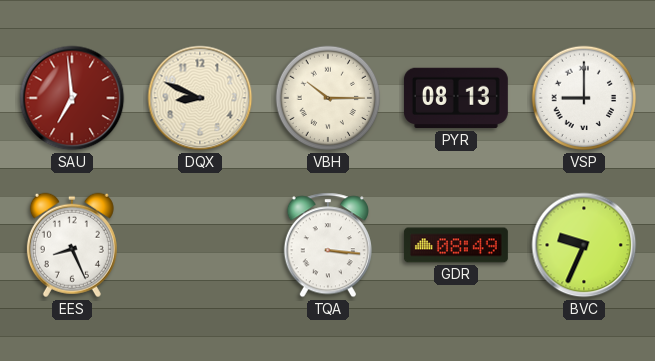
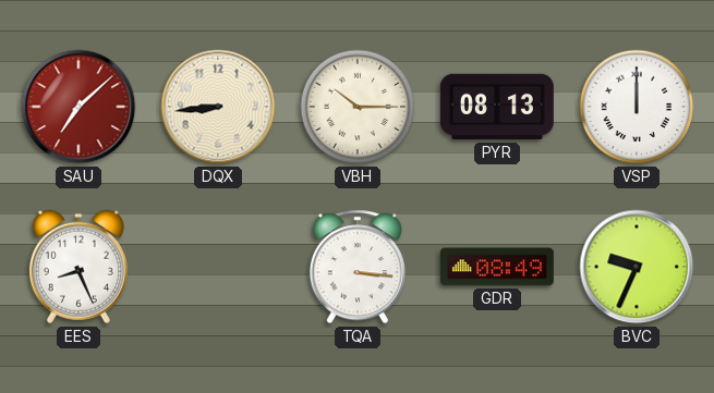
SAU: 6:59 -> 7:08 (78, 107)
DQX: 8:49 -> 8:44 (218, 107)
VSP: 9:00 -> 12:00 (637, 107)
